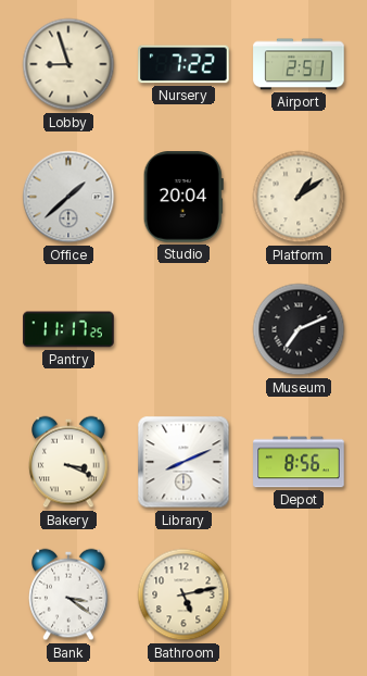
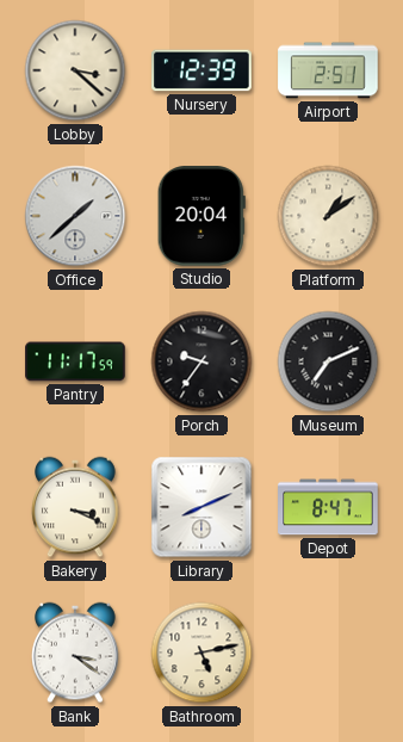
Lobby: 8:57 -> 3:22 (75, 70)
Nursery: 7:22 -> 12:39 (201, 70)
Pantry: 11:17:25 -> 11:17:59 (75, 361)
Porch: none -> 9:36 (201, 361)
Depot: 8:56 -> 8:47 (328, 507)
